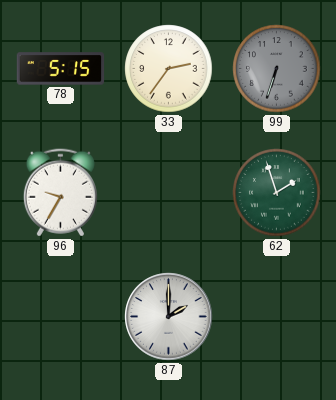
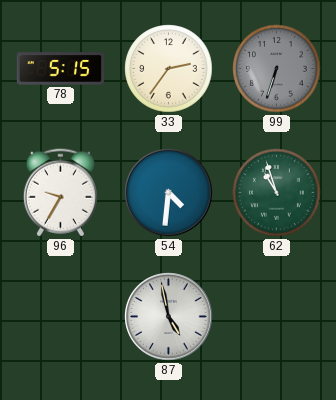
54: none -> 4:31 (169, 193)
62: 1:57 -> 10:57 (277, 193)
87: 2:00 -> 4:58 (169, 317)
